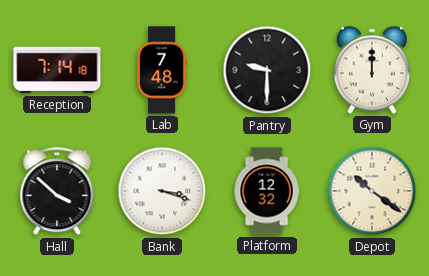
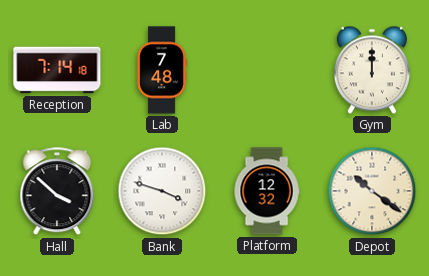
Pantry: 9:30 -> none (267, 70)
Bank: 3:18 -> 3:48 (162, 191)
